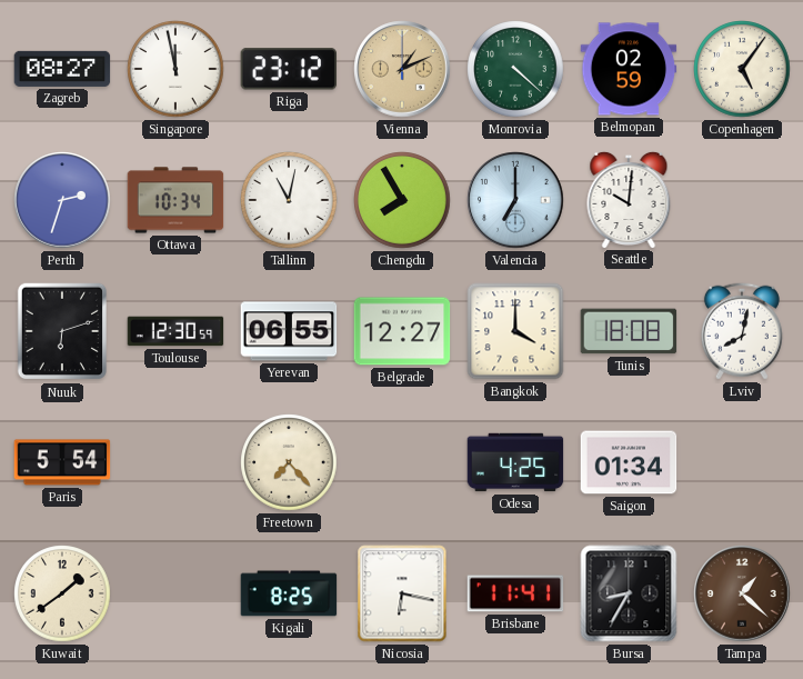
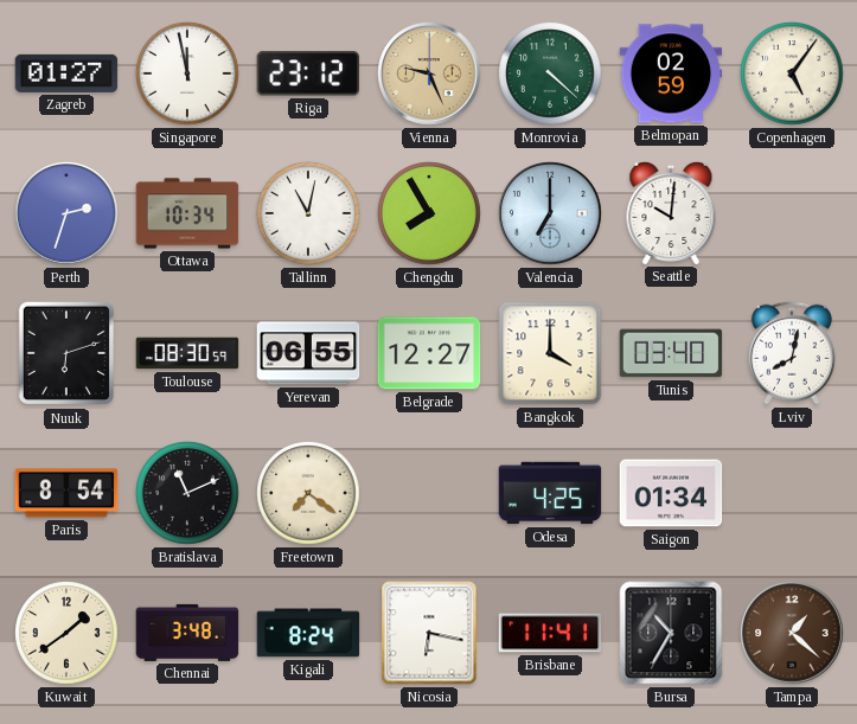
Zagreb: 08:27 -> 01:27 (66, 73)
Vienna: 1:11 -> 9:26 (429, 73)
Toulouse: 12:30 -> 08:30 (187, 353)
Tunis: 18:08 -> 03:40 (671, 353)
Paris: 5:54 -> 8:54 (66, 493)
Bratislava: none -> 11:11 (187, 493)
Freetown: 7:23 -> 7:21 (308, 493)
Chennai: none -> 3:48 (187, 633)
Kigali: 8:25 -> 8:24 (308, 633)
Bursa: 8:35 -> 10:35 (671, 633)
